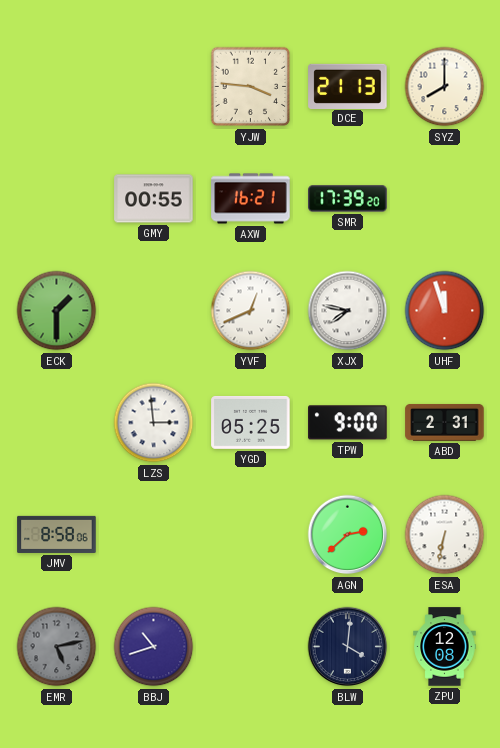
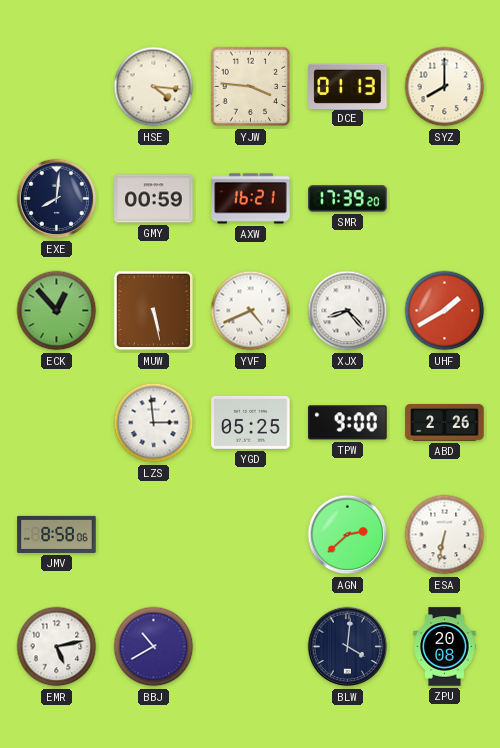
HSE: none -> 4:16 (154, 87)
DCE: 21:13 -> 01:13 (348, 86)
EXE: none -> 8:01 (57, 199)
GMY: 00:55 -> 00:59 (154, 199)
ECK: 1:30 -> 12:53 (57, 311)
MUW: none -> 5:28 (154, 311)
YVF: 12:41 -> 4:41 (251, 311)
XJX: 7:47 -> 8:23 (348, 311)
UHF: 11:57 -> 1:40 (445, 311)
ABD: 2:31 -> 2:26 (445, 422)
EMR dial: grey -> white (57, 647)
BBJ: 10:42 -> 10:40 (154, 647)
ZPU: 12:08 -> 20:08 (445, 647)
